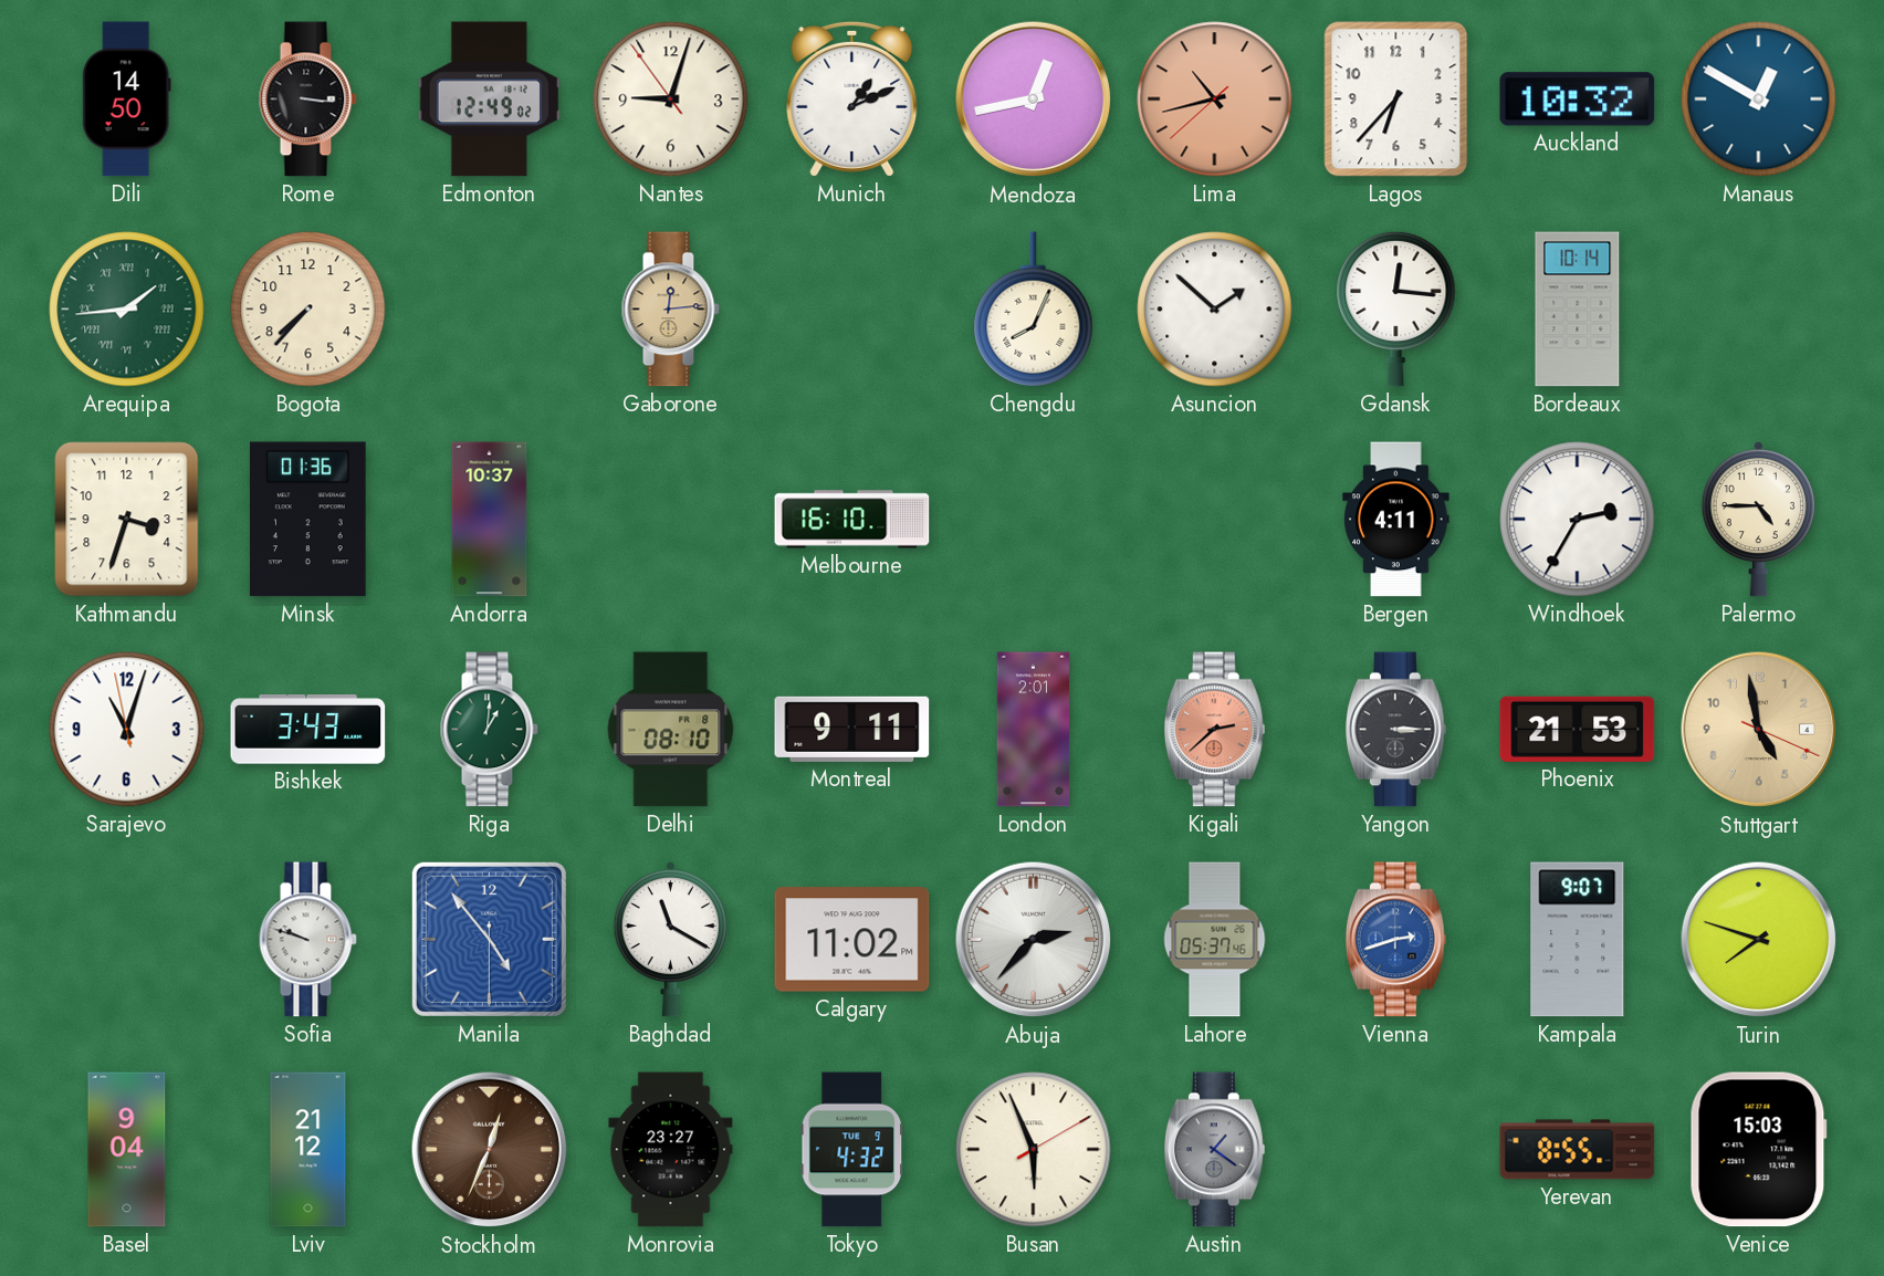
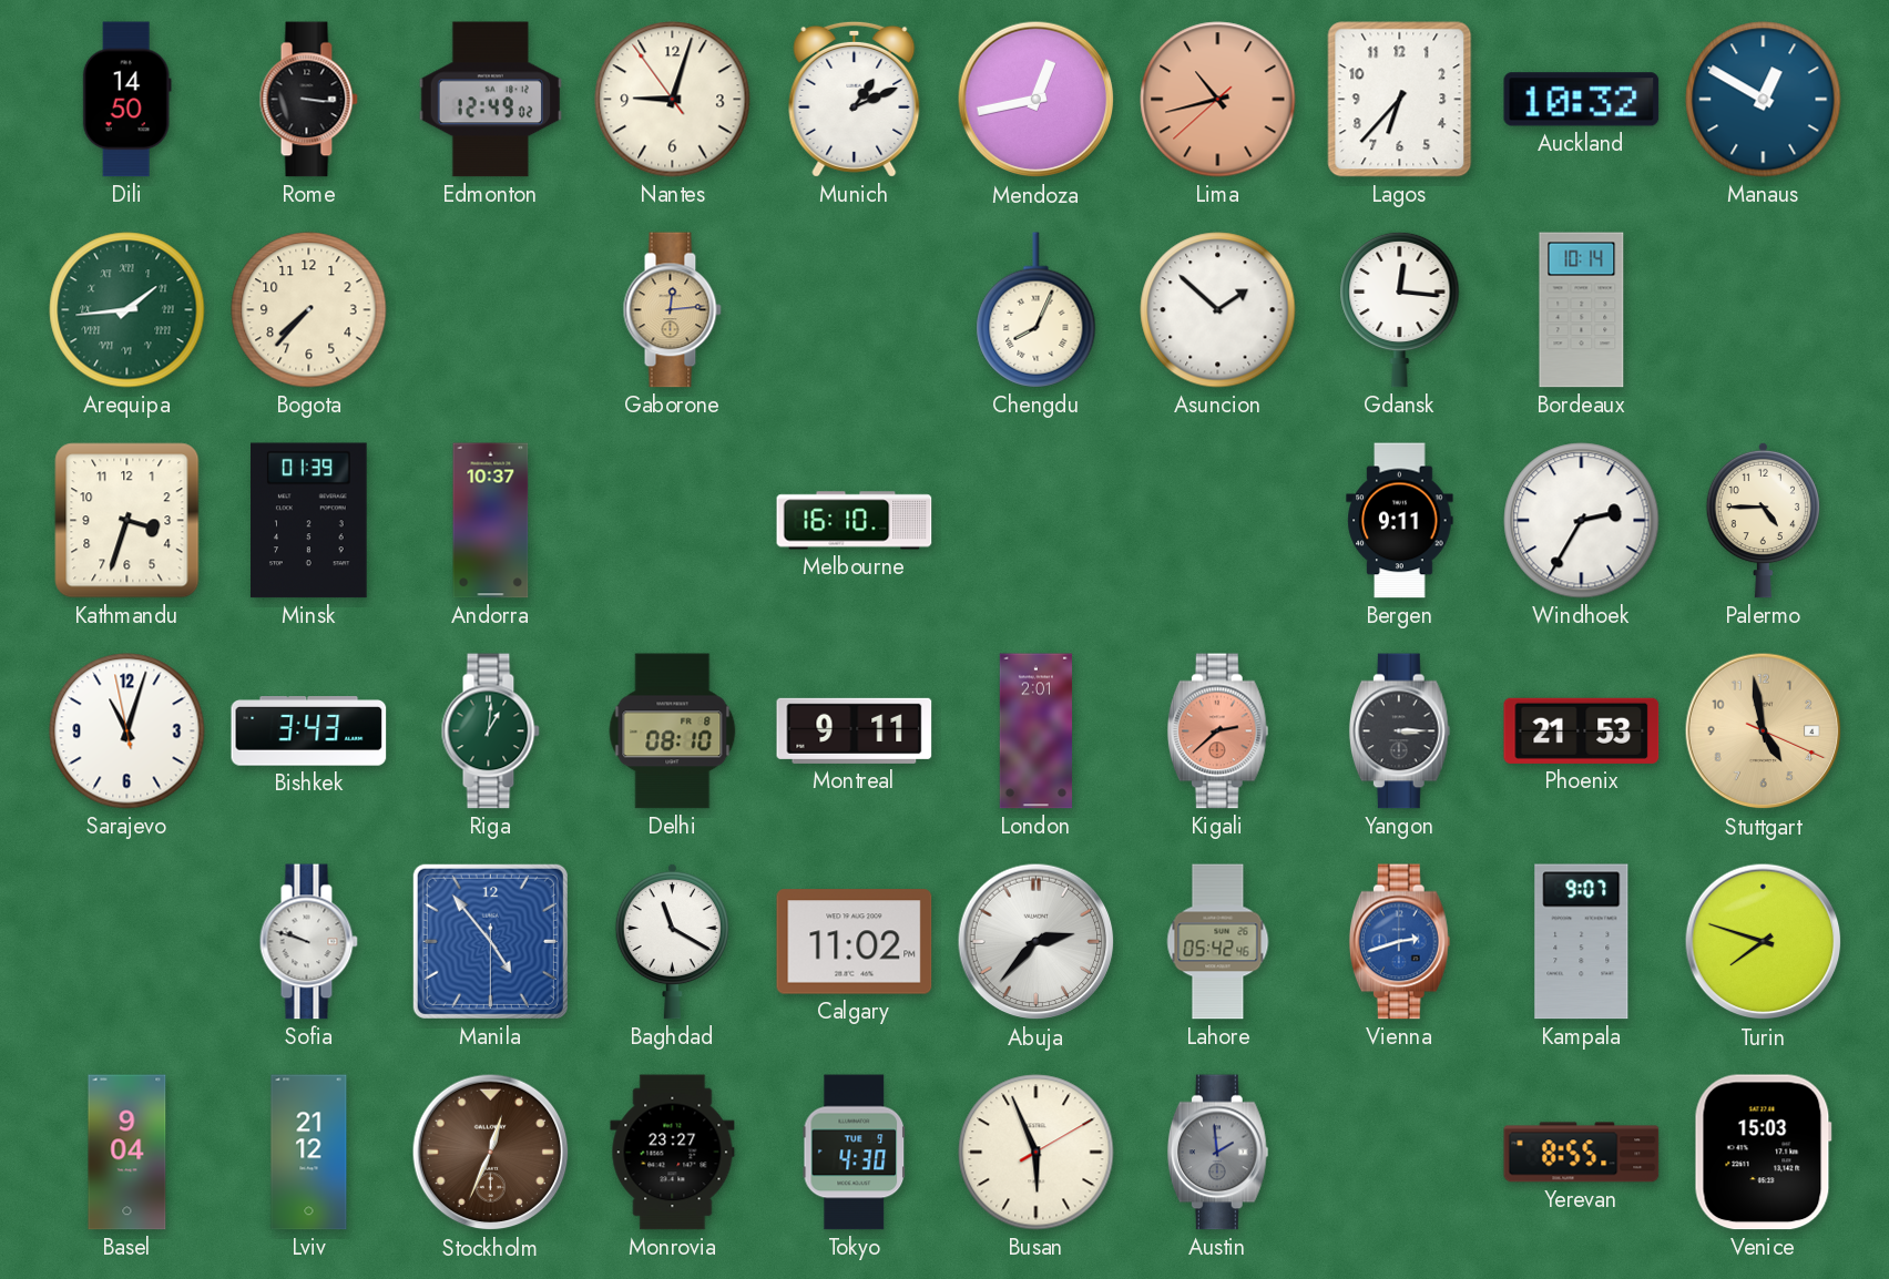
Minsk: 01:36 -> 01:39 (309, 521)
Bergen: 4:11 -> 9:11 (1400, 521)
Lahore: 05:37 -> 05:42 (1218, 942)
Tokyo: 4:32 -> 4:30 (855, 1153)
Austin: 1:21 -> 1:59 (1217, 1153)
